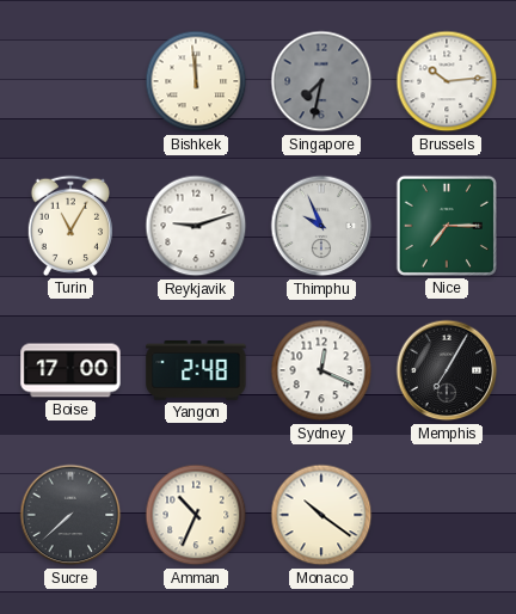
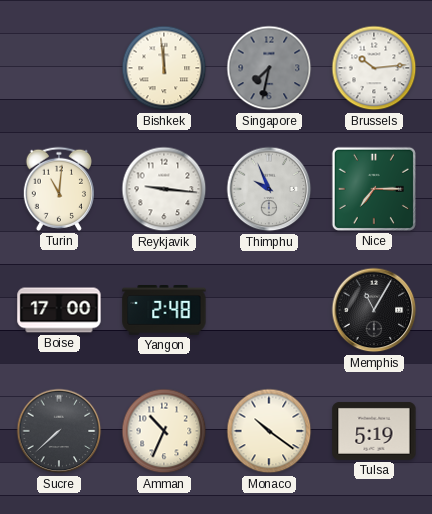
Turin: 11:05 -> 11:01 (59, 189)
Reykjavik: 9:12 -> 9:16 (164, 189)
Sydney: 12:19 -> none (321, 370)
Memphis: 7:05 -> 11:05 (374, 310)
Tulsa: none -> 5:19 (374, 431)
